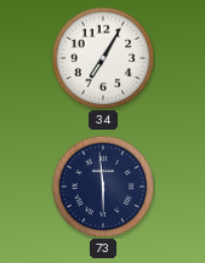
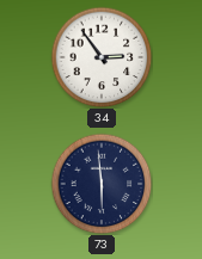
34: 7:05 -> 2:54 (102, 57)
